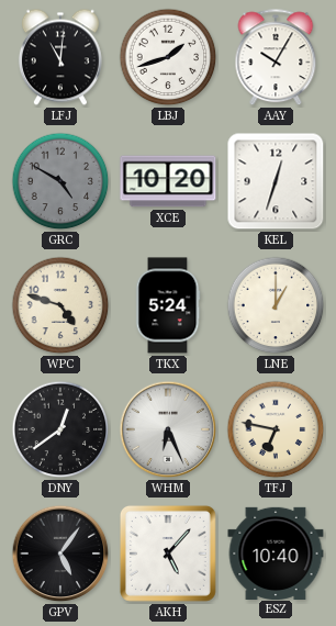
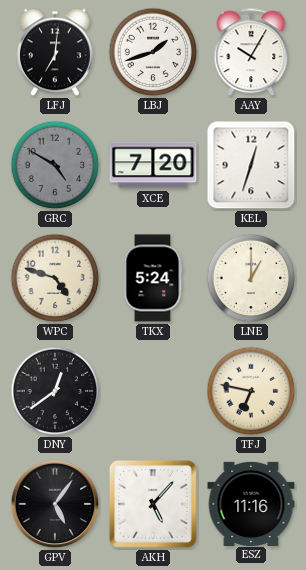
LFJ: 11:01 -> 7:01 (55, 52)
XCE: 10:20 -> 7:20 (153, 165)
WHM: 6:26 -> none (168, 429)
ESZ: 10:40 -> 11:16 (251, 503)
